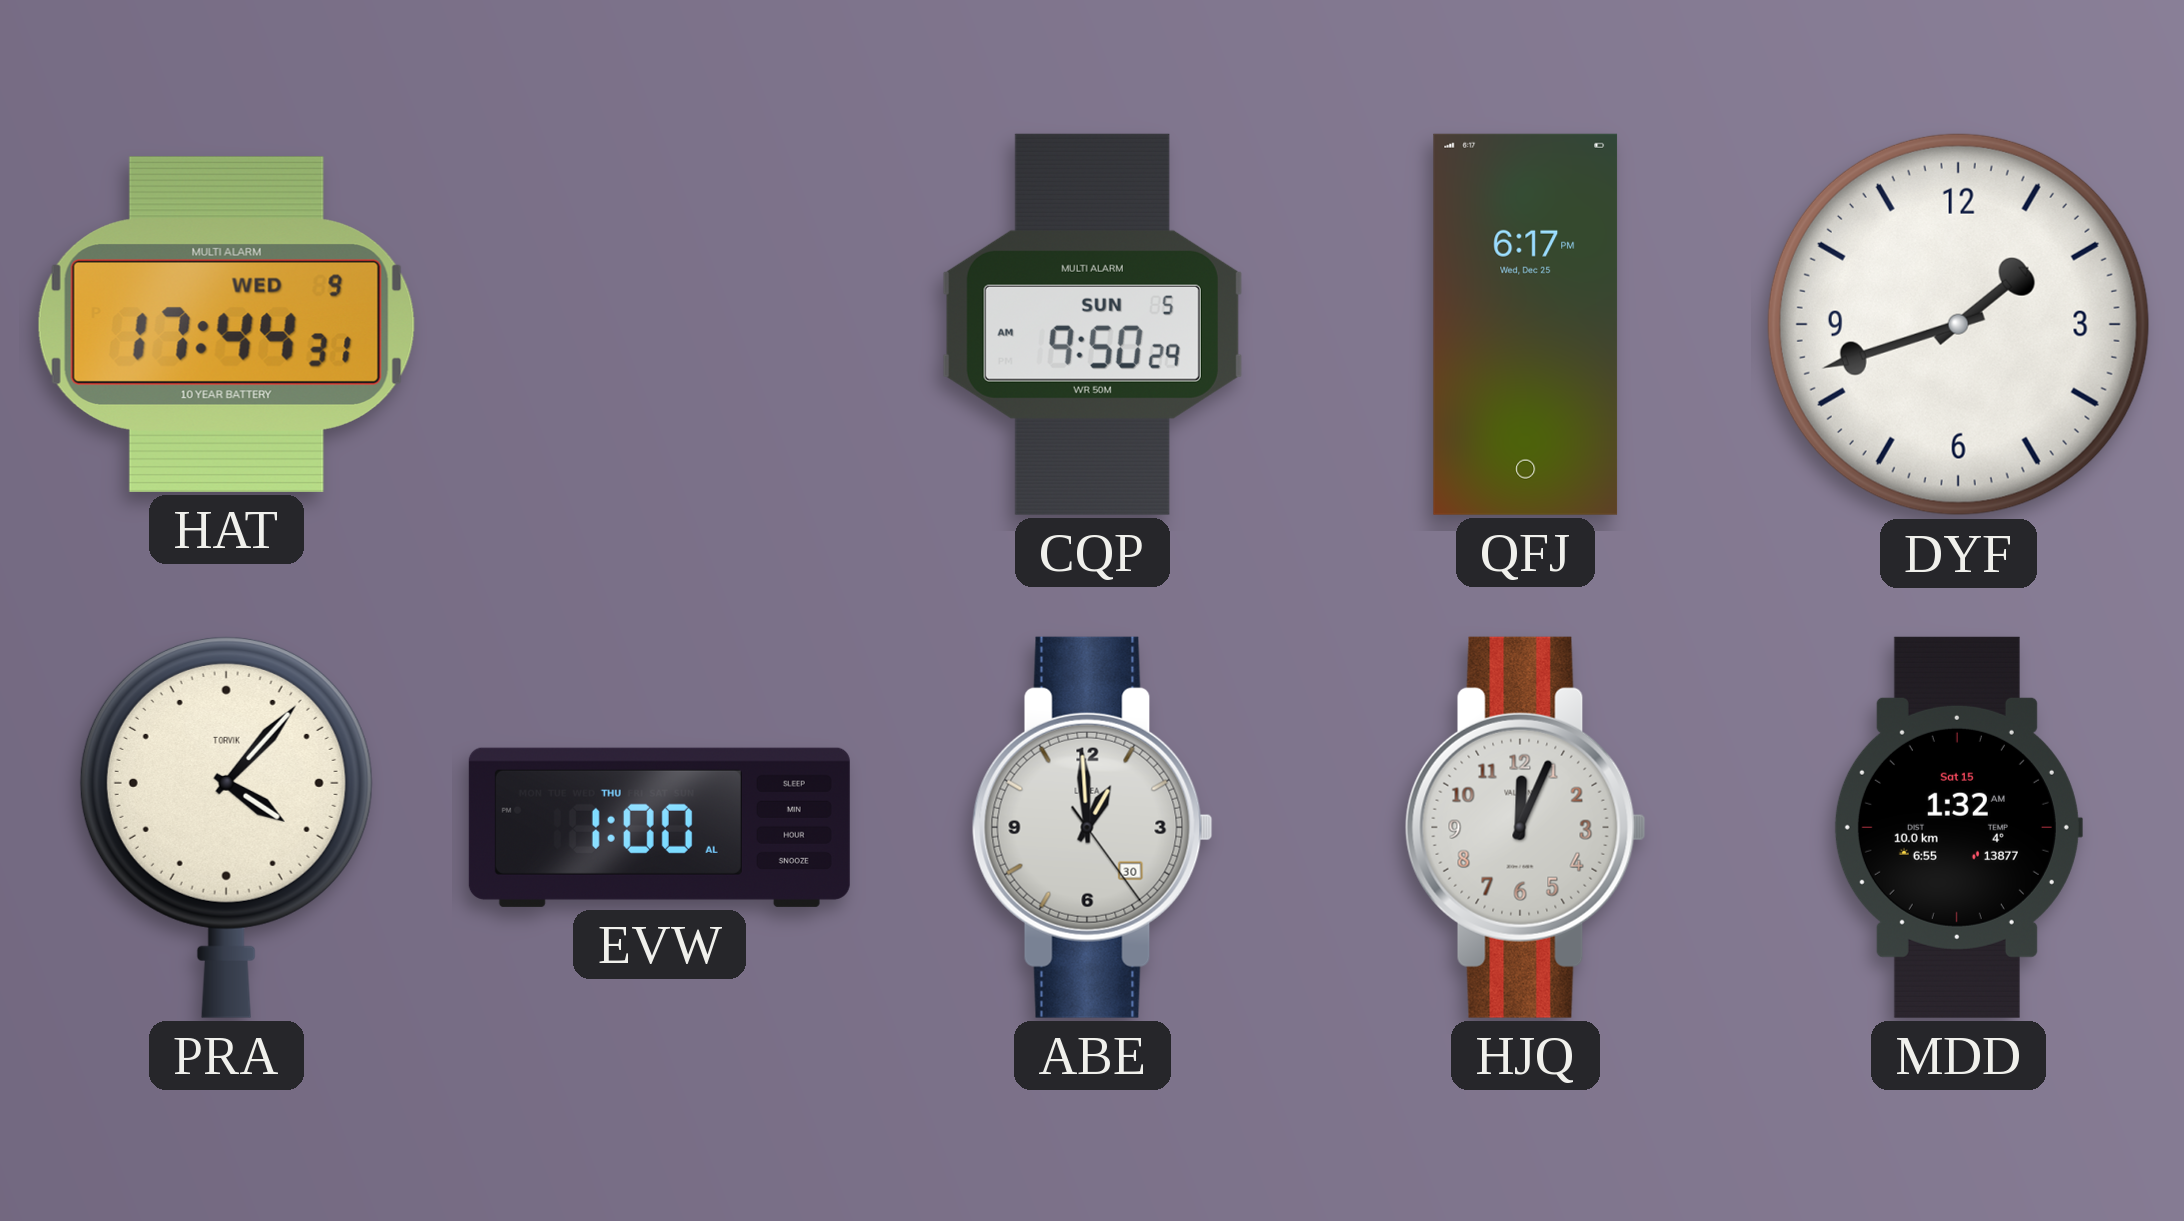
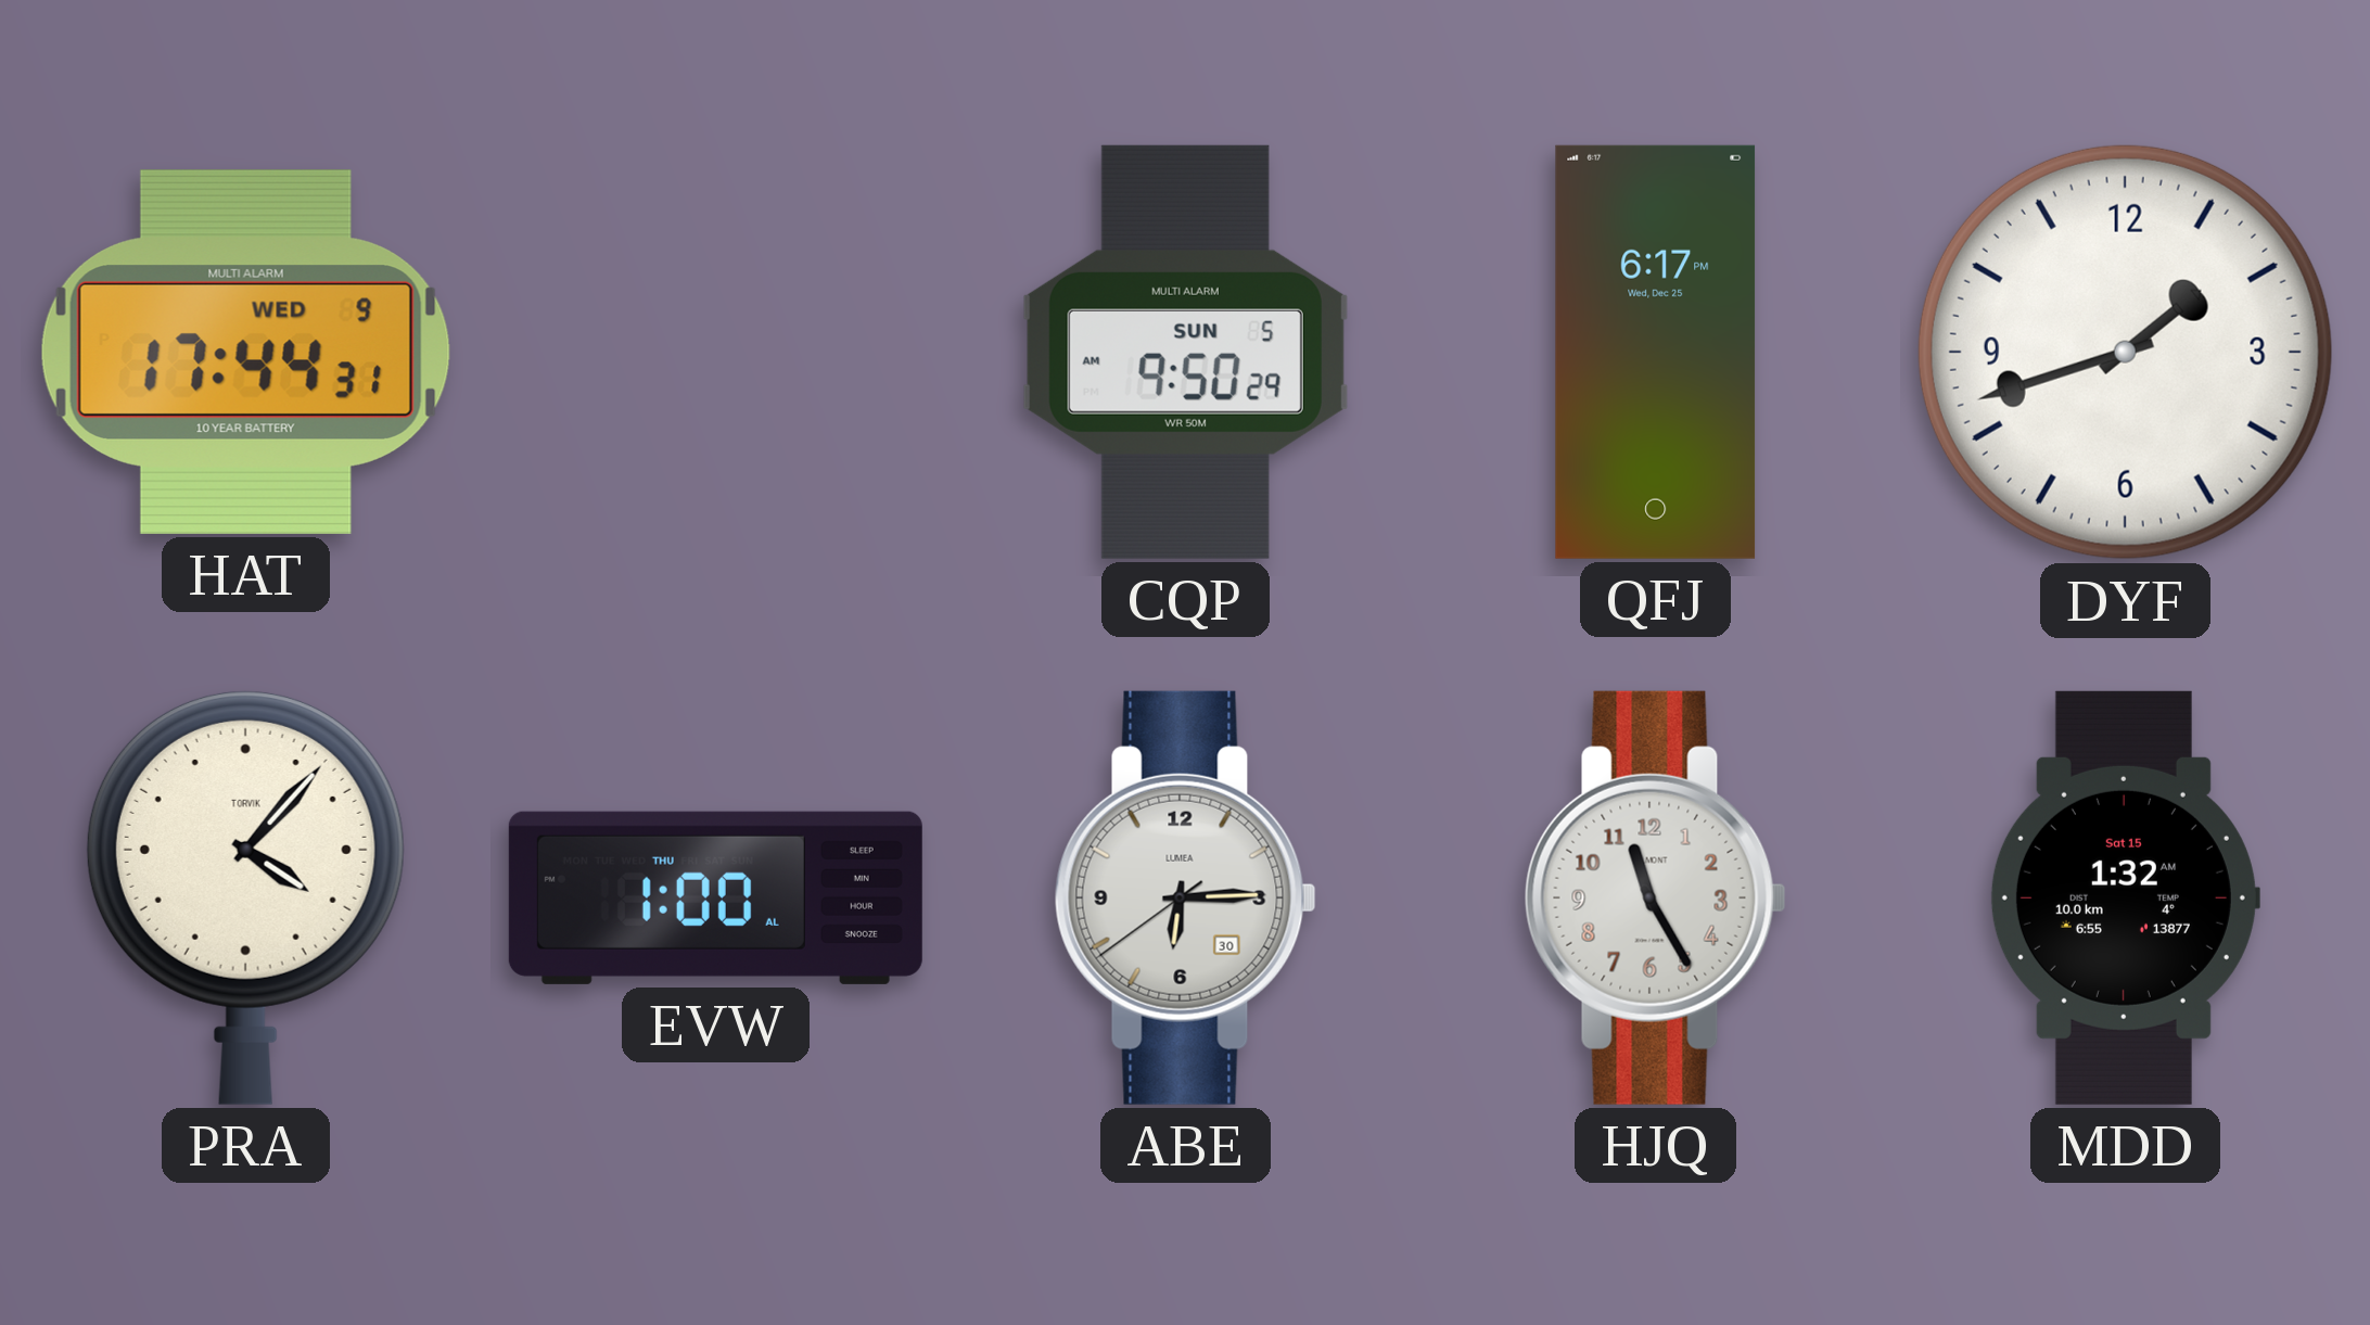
ABE: 12:59 -> 6:14 (1185, 897)
HJQ: 12:04 -> 11:25 (1655, 897)
